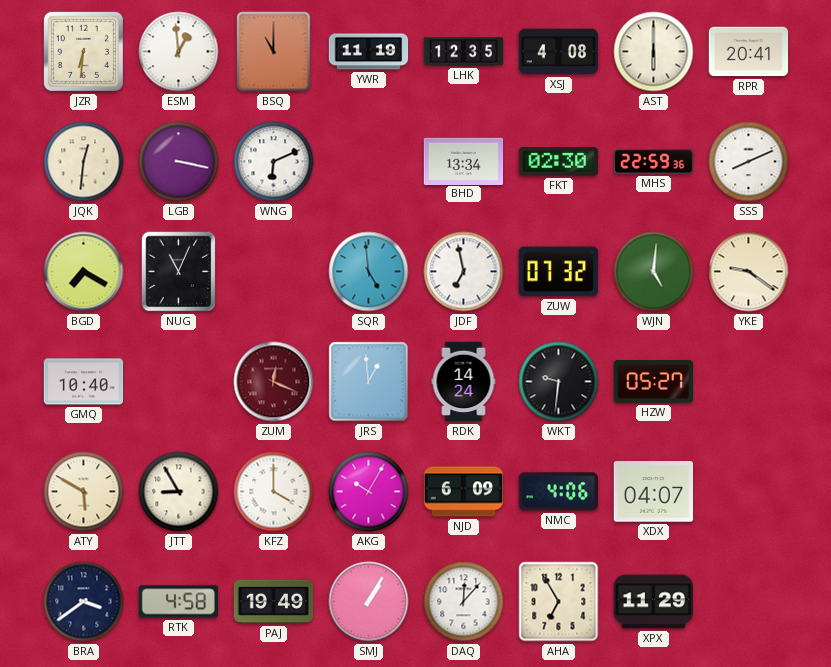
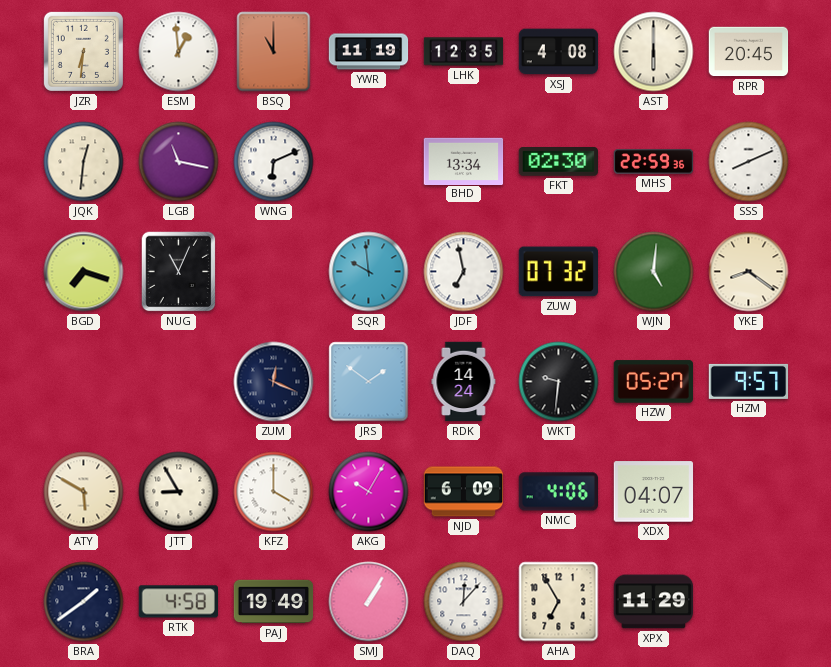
RPR: 20:41 -> 20:45 (749, 52)
LGB: 3:17 -> 11:17 (179, 162)
BGD: 7:20 -> 7:18 (84, 272)
SQR: 4:59 -> 9:59 (369, 272)
YKE: 9:21 -> 8:21 (749, 272)
GMQ: 10:40 -> none (84, 382)
ZUM dial: burgundy -> navy (274, 382)
JRS: 12:59 -> 1:51 (369, 382)
HZM: none -> 9:57 (749, 381)
BRA: 3:39 -> 1:39 (84, 602)
